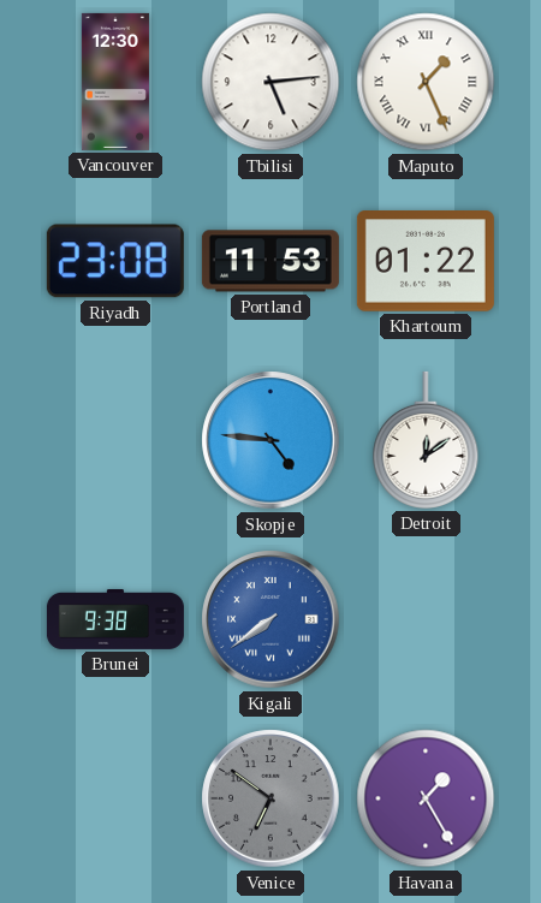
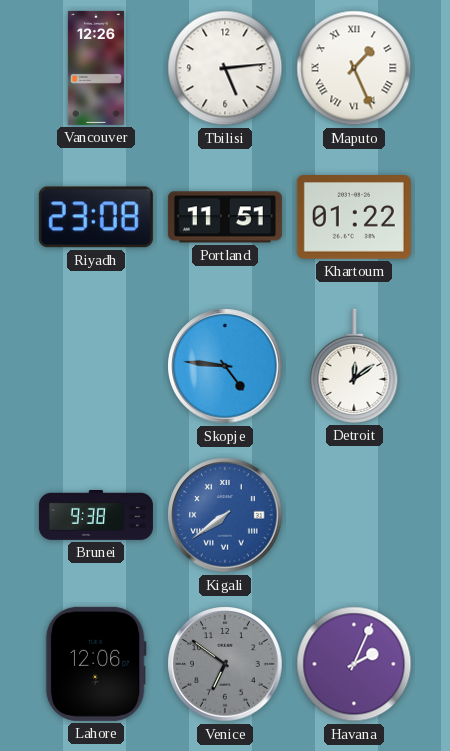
Vancouver: 12:30 -> 12:26 (96, 68)
Portland: 11:53 -> 11:51 (225, 217)
Lahore: none -> 12:06 (96, 664)
Havana: 1:25 -> 2:04 (354, 664)
